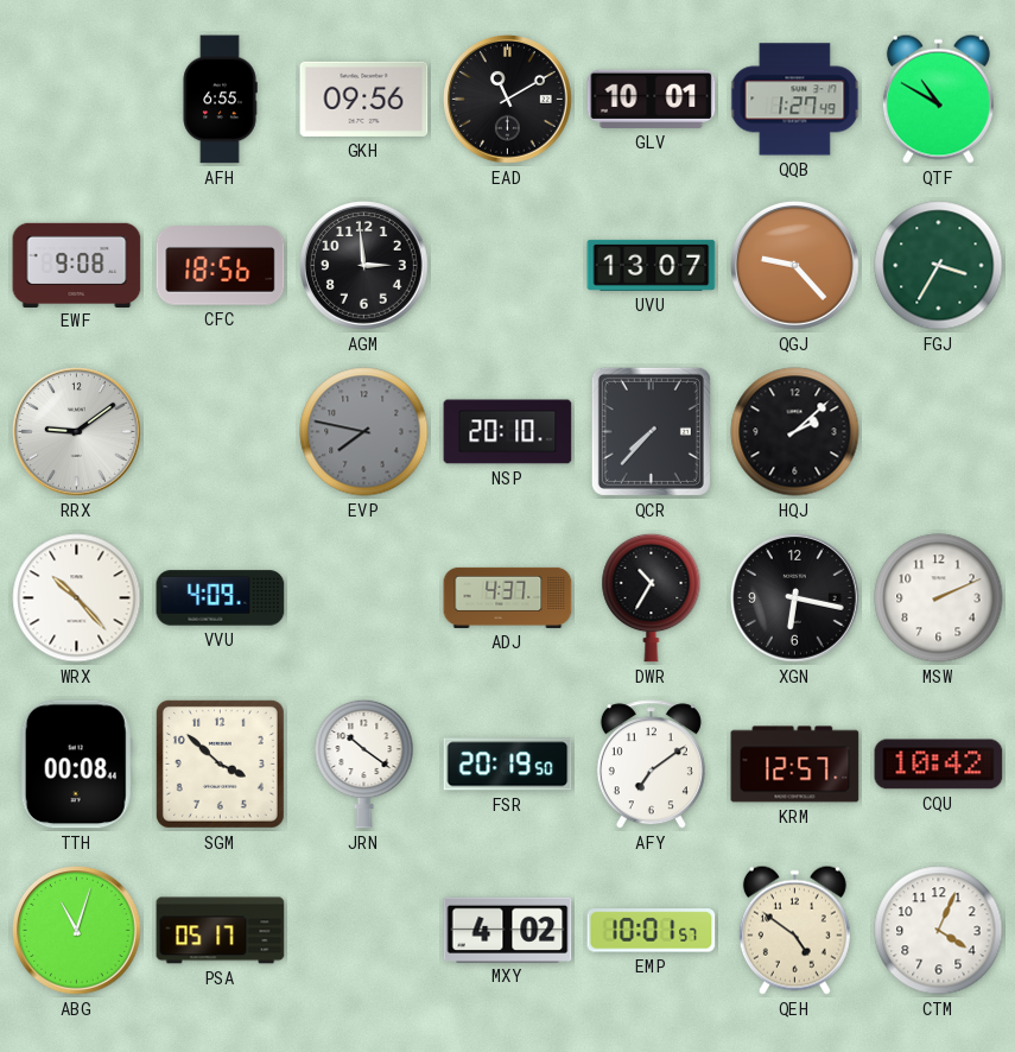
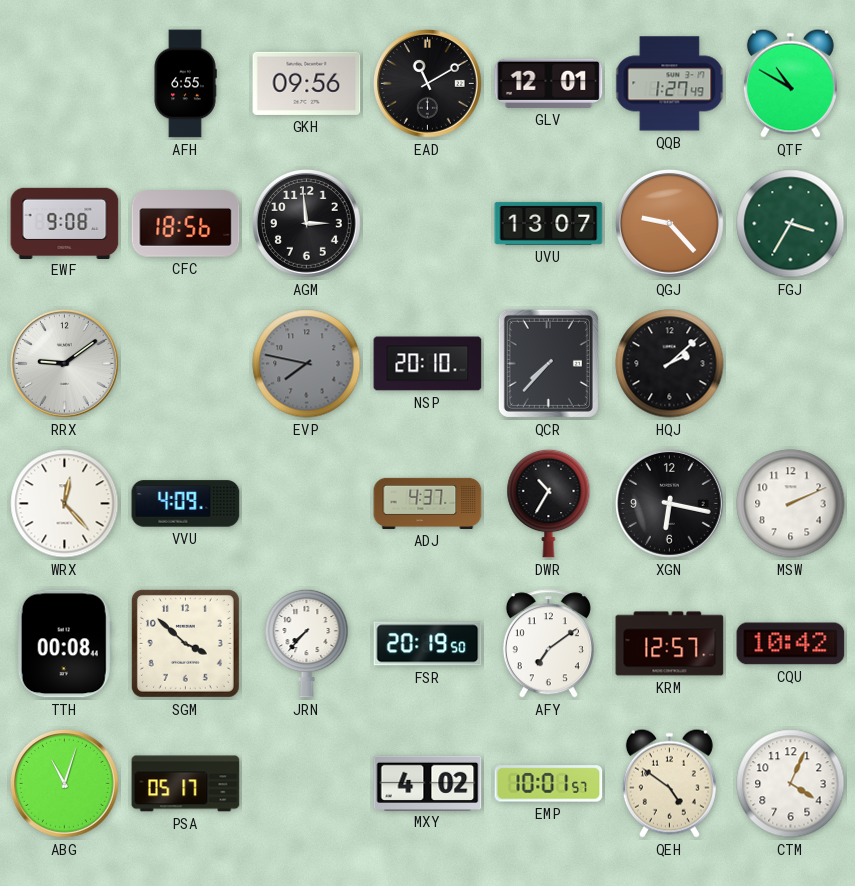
GLV: 10:01 -> 12:01 (549, 83)
WRX: 10:23 -> 12:23 (65, 504)
JRN: 10:21 -> 7:37 (307, 643)
